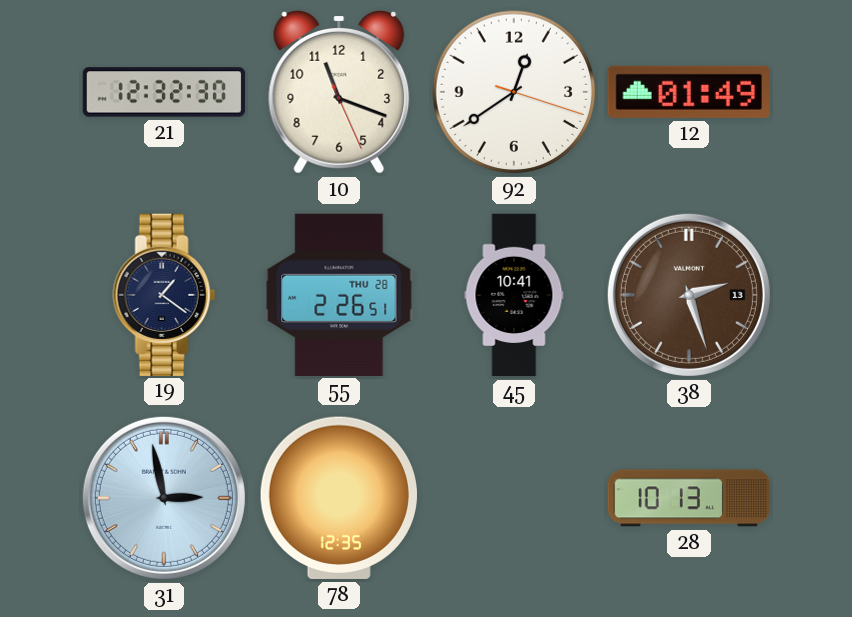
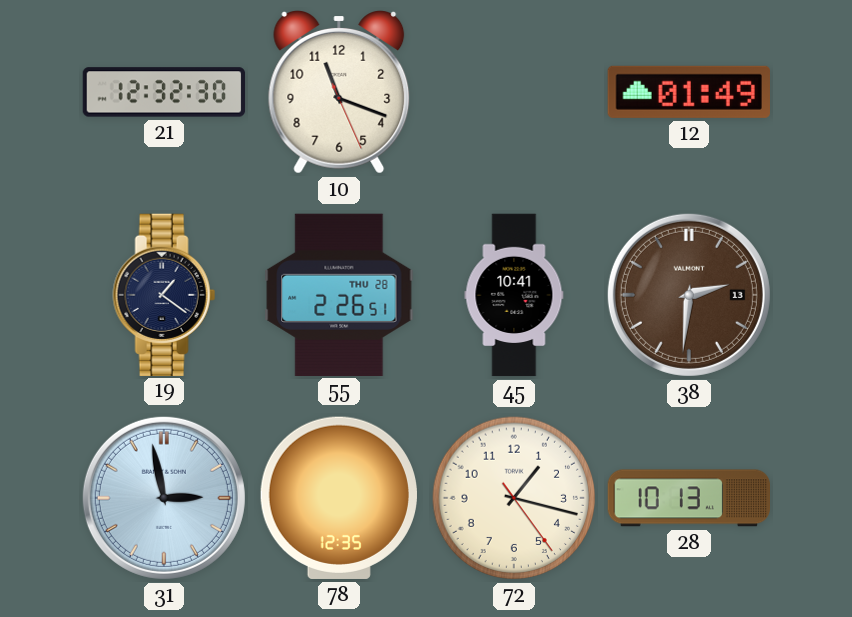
92: 12:39 -> none (514, 92)
38: 2:27 -> 2:31 (689, 295)
72: none -> 1:17 (514, 498)
